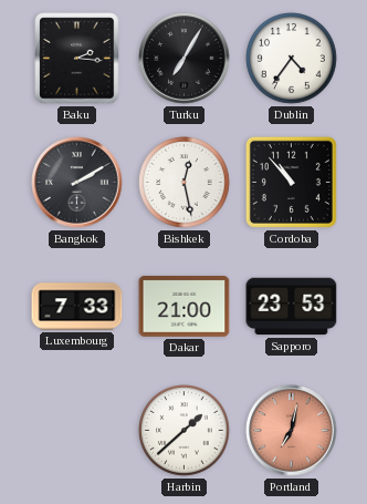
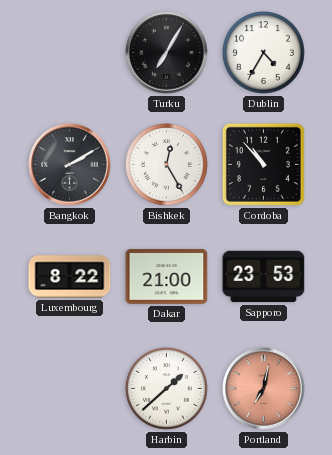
Baku: 2:16 -> none (77, 59)
Dublin: 4:36 -> 4:35 (264, 53)
Bishkek: 12:28 -> 12:25 (167, 165)
Luxembourg: 7:33 -> 8:22 (70, 277)
